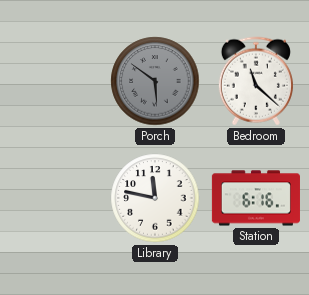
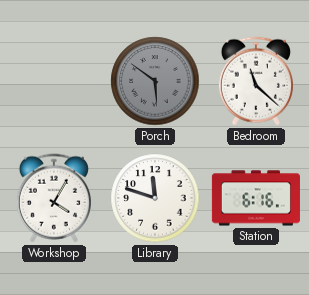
Workshop: none -> 4:05 (54, 198)
Library: 11:47 -> 11:48 (155, 198)
